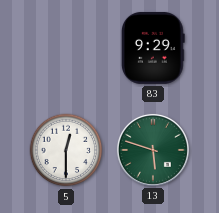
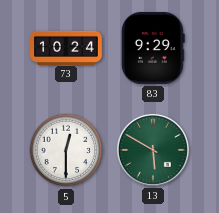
73: none -> 10:24 (67, 47)
13: 5:48 -> 5:50 (153, 150)
